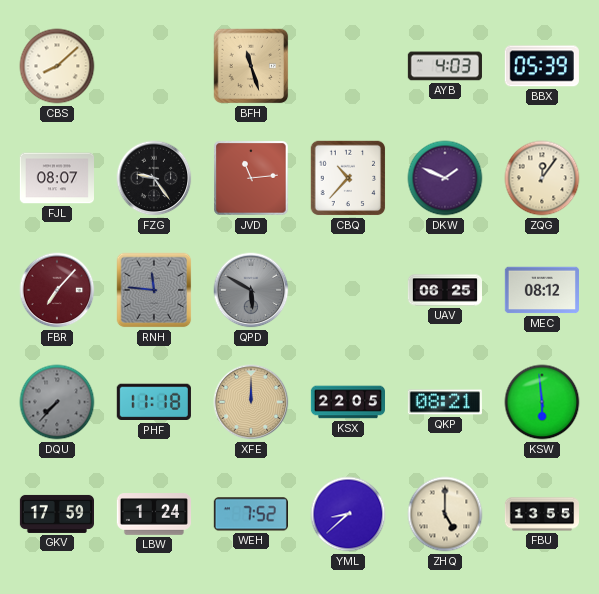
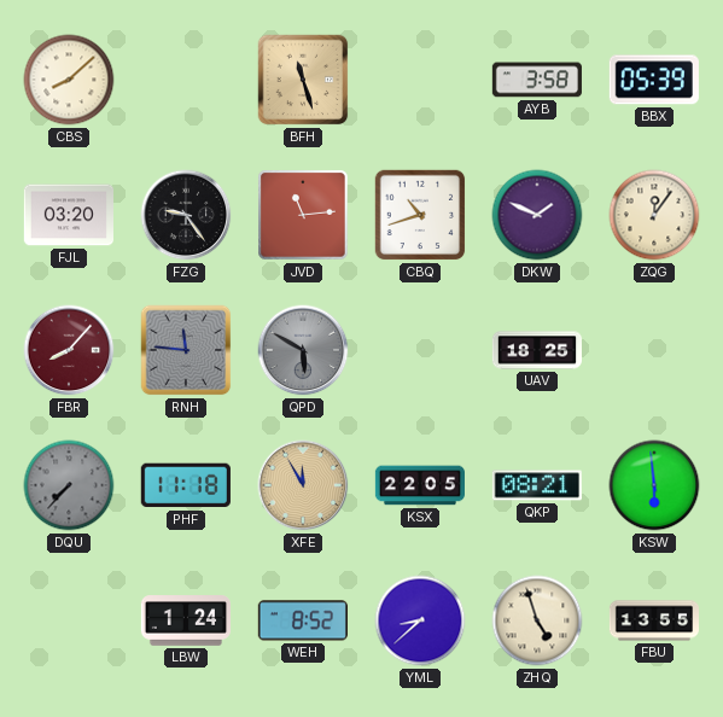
AYB: 4:03 -> 3:58 (537, 80)
FJL: 08:07 -> 03:20 (68, 215)
CBQ: 10:37 -> 10:42 (420, 215)
FBR: 7:07 -> 8:07 (69, 350)
UAV: 06:25 -> 18:25 (536, 350)
MEC: 08:12 -> none (541, 290)
XFE: 12:00 -> 11:55 (303, 485)
GKV: 17:59 -> none (56, 514)
WEH: 7:52 -> 8:52 (303, 620)
ZHQ: 5:00 -> 4:57 (537, 620)
